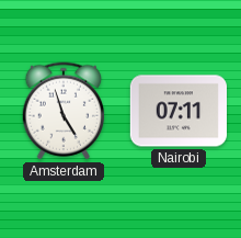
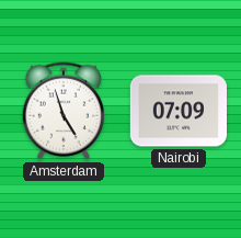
Nairobi: 07:11 -> 07:09 (177, 111)
